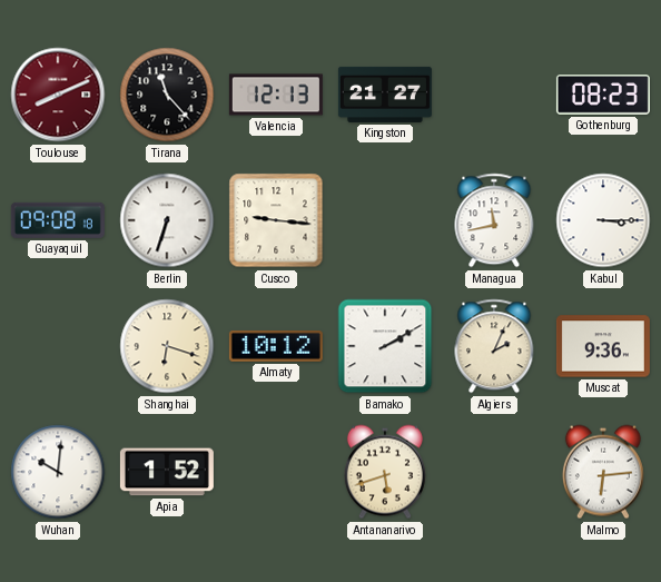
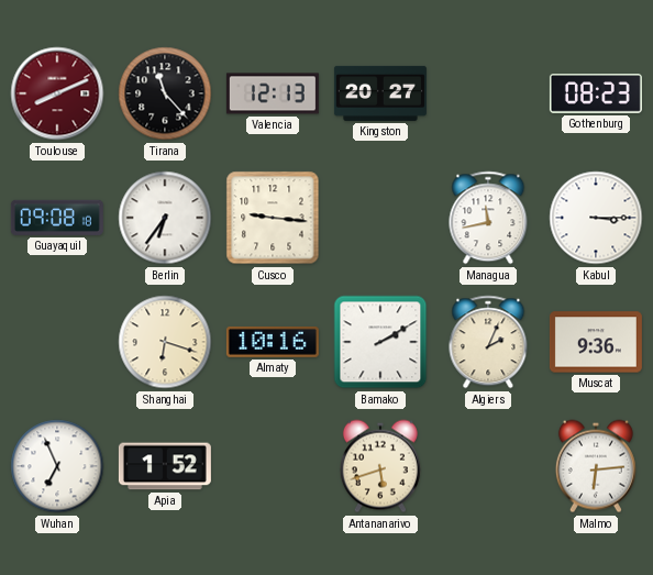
Kingston: 21:27 -> 20:27 (380, 93)
Berlin: 6:33 -> 6:36 (165, 218)
Almaty: 10:12 -> 10:16 (273, 342)
Wuhan: 10:01 -> 6:56 (57, 466)
